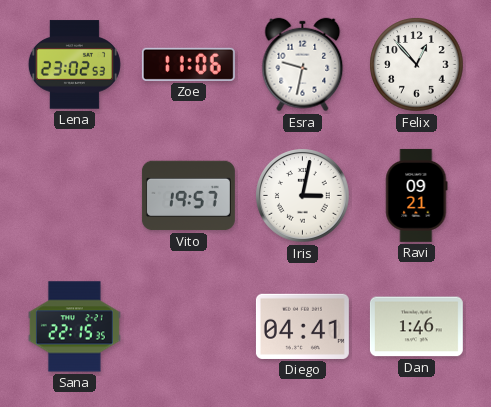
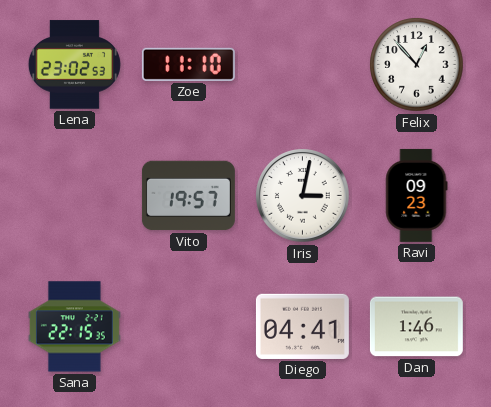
Zoe: 11:06 -> 11:10 (188, 64)
Esra: 9:32 -> none (303, 65)
Ravi: 09:21 -> 09:23 (417, 195)
